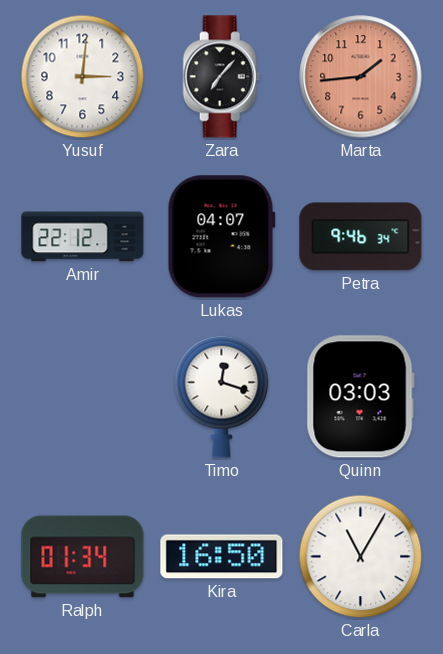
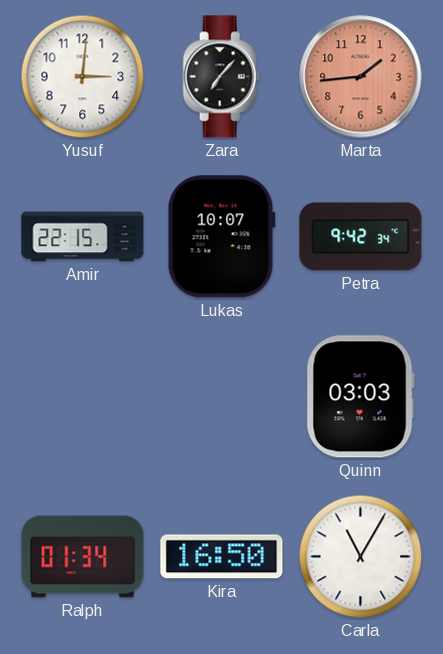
Amir: 22:12 -> 22:15 (83, 237)
Lukas: 04:07 -> 10:07 (221, 237)
Petra: 9:46 -> 9:42 (361, 237)
Timo: 12:18 -> none (222, 396)
